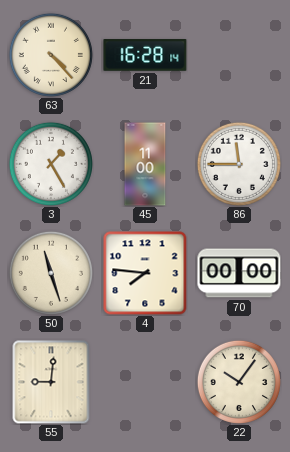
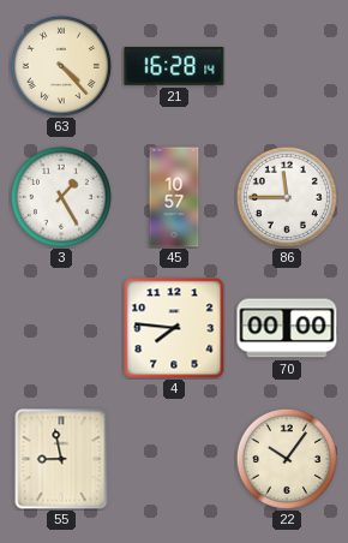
45: 11:00 -> 10:57 (174, 197)
50: 11:27 -> none (51, 273)
55: 9:01 -> 8:58 (61, 459)
